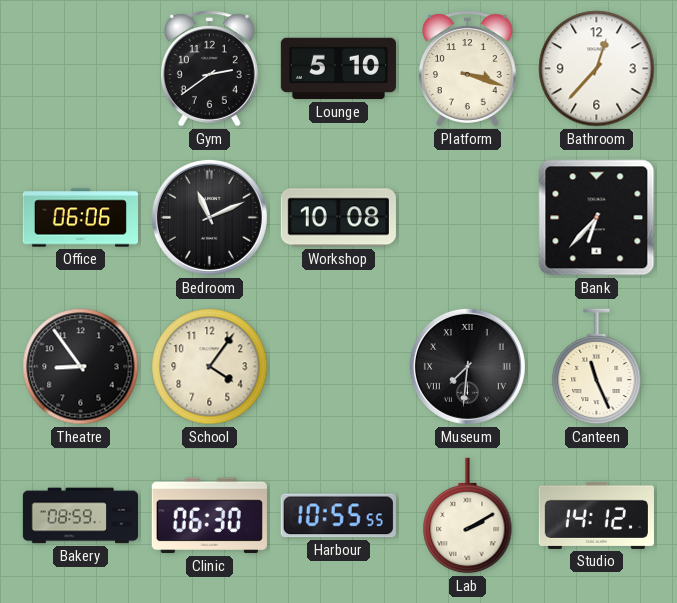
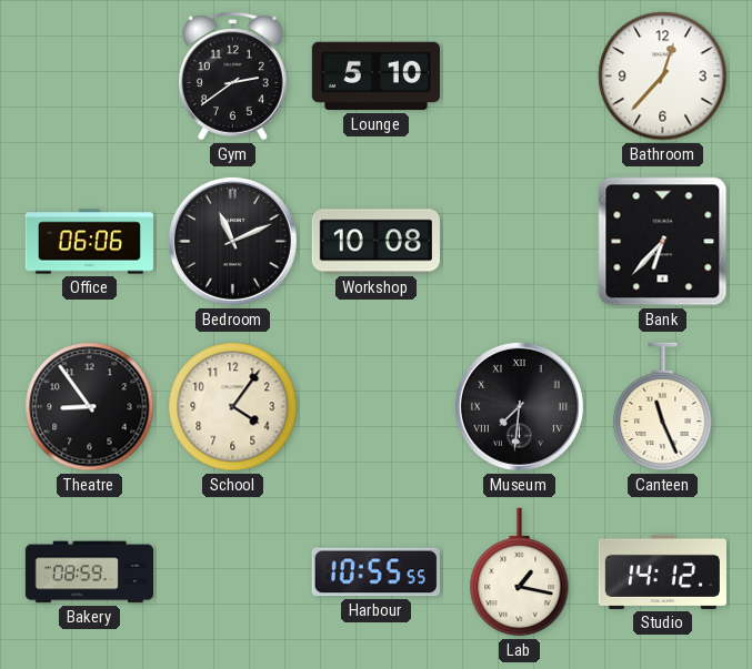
Platform: 3:18 -> none (467, 69)
Clinic: 06:30 -> none (209, 516)
Lab: 2:10 -> 1:17 (520, 572)
